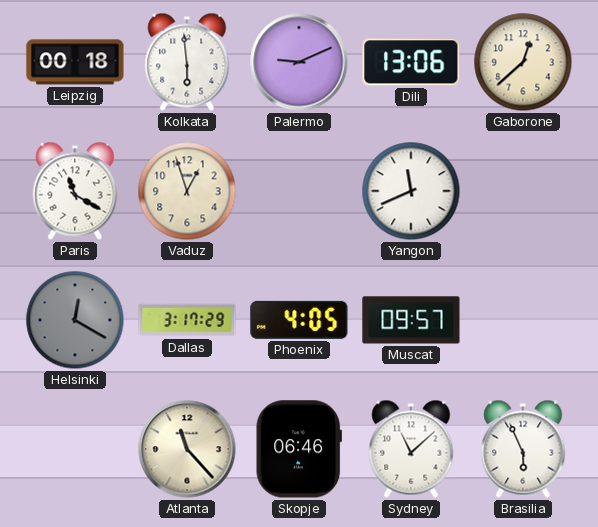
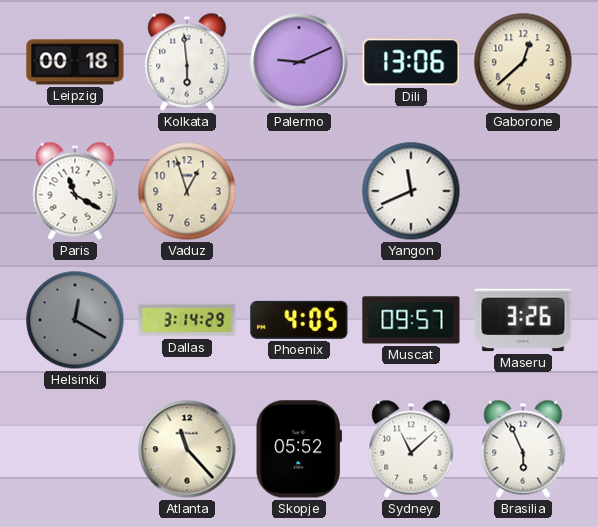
Dallas: 3:17 -> 3:14 (187, 320)
Maseru: none -> 3:26 (523, 320)
Skopje: 06:46 -> 05:52 (299, 449)
